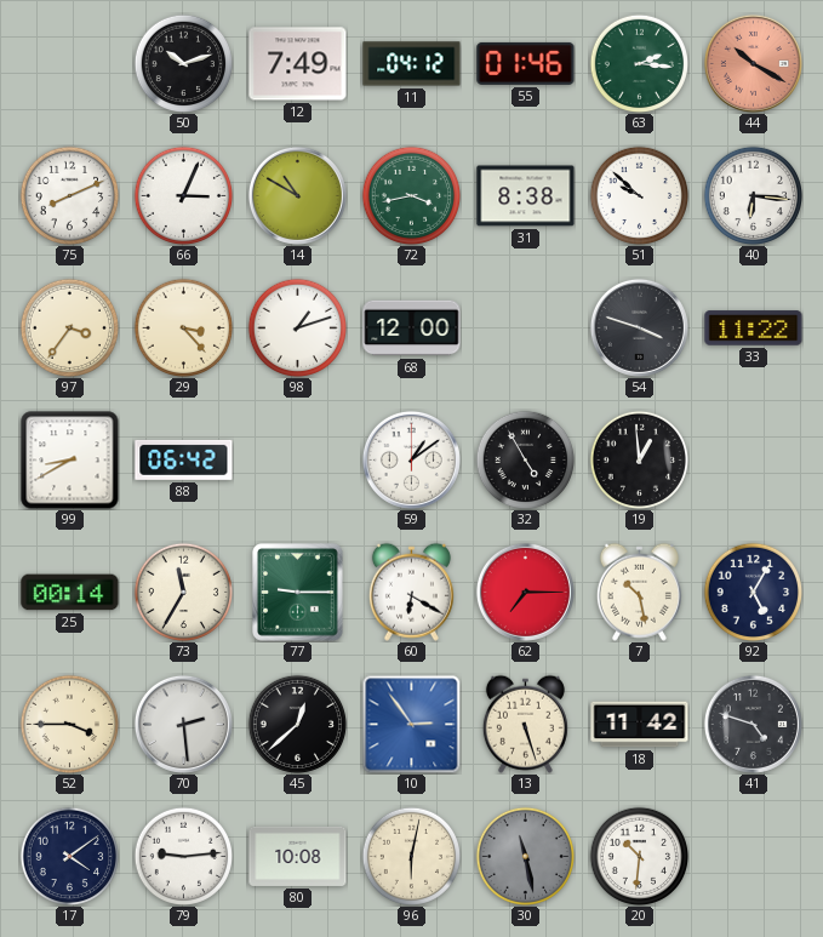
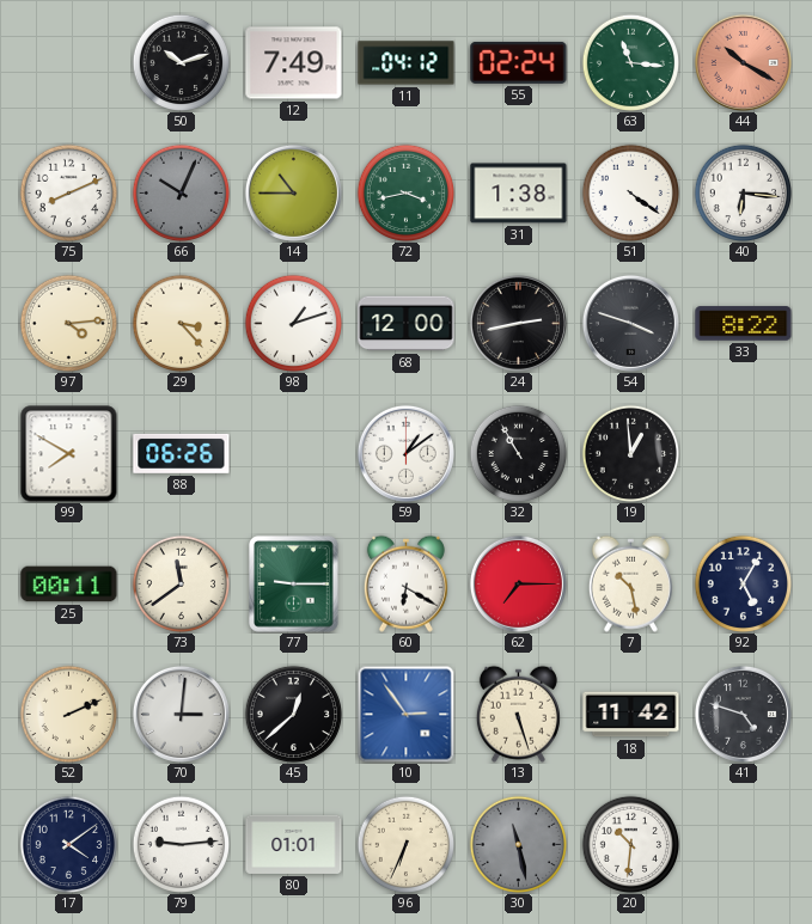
55: 01:46 -> 02:24 (519, 62)
63: 2:16 -> 11:16 (630, 62)
66: 3:04 -> 10:04 (181, 192)
66 dial: white -> grey (181, 192)
14: 10:50 -> 10:45 (293, 192)
31: 8:38 -> 1:38 (519, 194)
51: 9:52 -> 4:21 (630, 192)
97: 3:36 -> 4:14 (68, 323)
24: none -> 2:43 (518, 323)
33: 11:22 -> 8:22 (744, 324)
99: 8:40 -> 7:50 (69, 454)
88: 06:42 -> 06:26 (182, 453)
32: 4:55 -> 10:55 (518, 453)
25: 00:14 -> 00:11 (69, 585)
73: 11:35 -> 11:39 (181, 583)
52: 3:45 -> 2:11 (68, 714)
70: 2:29 -> 3:01 (181, 714)
80: 10:08 -> 01:01 (294, 844)
96: 6:02 -> 6:34 (405, 844)
